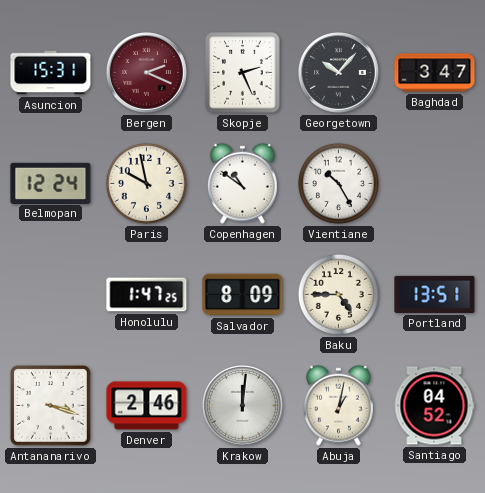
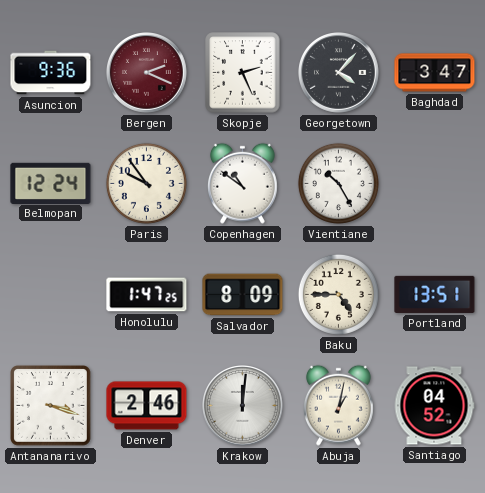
Asuncion: 15:31 -> 9:36 (51, 73)
Georgetown: 10:07 -> 4:07 (339, 73)
Paris: 9:58 -> 9:54 (146, 183)
